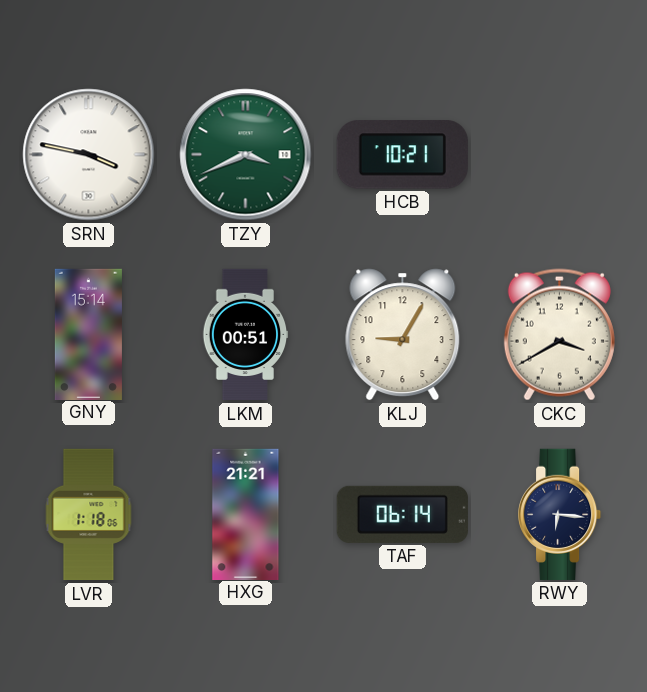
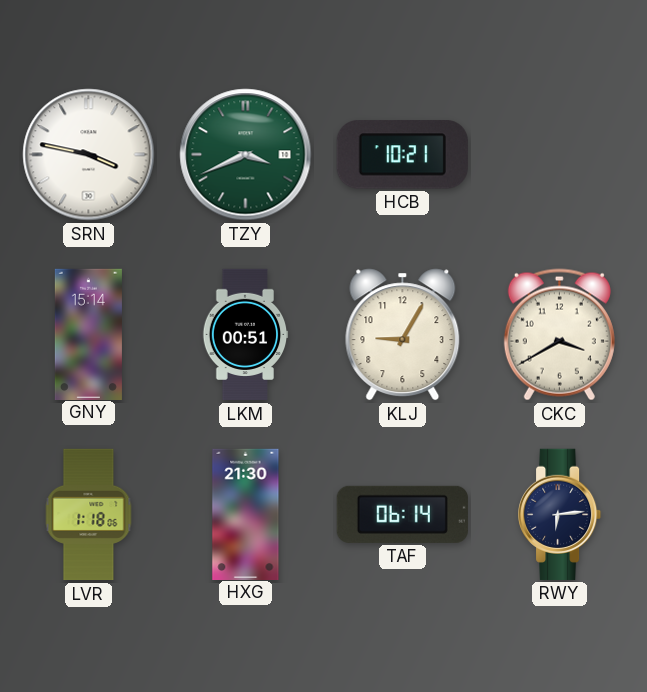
HXG: 21:21 -> 21:30 (246, 514)
RWY: 6:16 -> 6:14 (561, 514)
